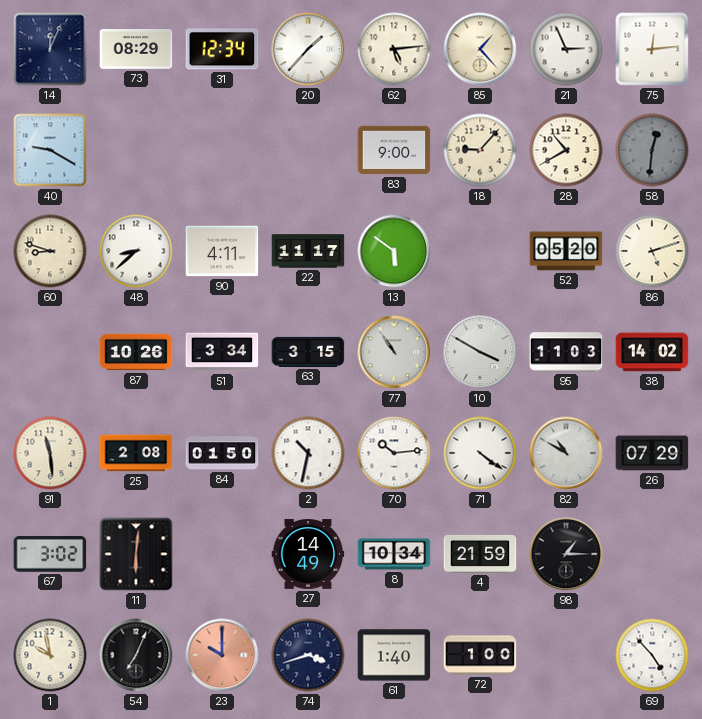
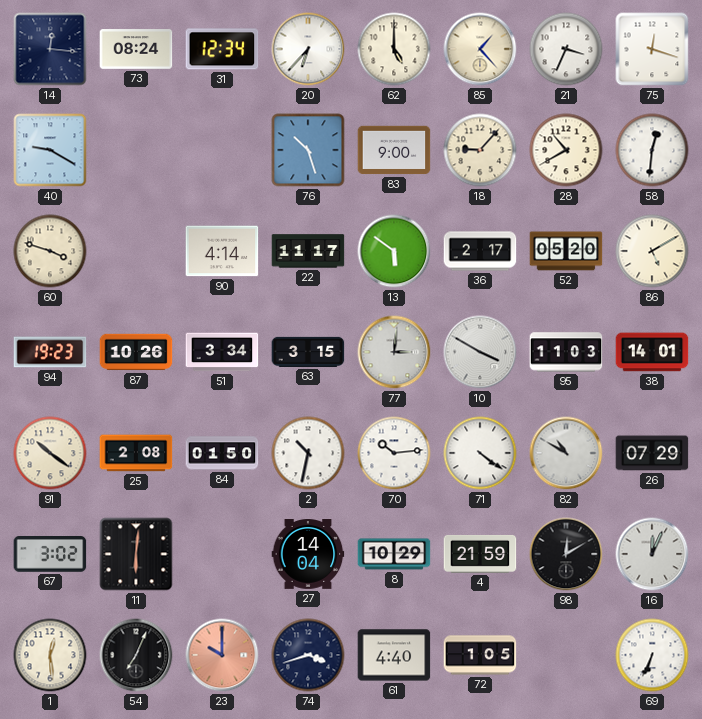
14: 12:04 -> 12:16 (50, 49)
73: 08:29 -> 08:24 (136, 49)
20: 1:37 -> 6:37 (308, 49)
62: 5:14 -> 5:00 (394, 49)
21: 2:56 -> 3:34 (566, 49)
75: 12:14 -> 12:18 (652, 49)
76: none -> 10:27 (308, 150)
58 dial: grey -> white (652, 150)
60: 8:48 -> 3:48 (50, 251)
48: 8:38 -> none (136, 251)
90: 4:11 -> 4:14 (222, 251)
36: none -> 2:17 (480, 251)
86: 5:12 -> 5:10 (652, 251)
94: none -> 19:23 (50, 352)
77: 10:54 -> 3:01 (394, 352)
38: 14:02 -> 14:01 (652, 352)
91: 11:29 -> 10:21 (50, 453)
27: 14:49 -> 14:04 (308, 555)
8: 10:34 -> 10:29 (394, 554)
98: 1:15 -> 12:10 (566, 554)
16: none -> 12:04 (652, 554)
1: 9:58 -> 12:29 (50, 655)
61: 1:40 -> 4:40 (394, 655)
72: 1:00 -> 1:05 (480, 655)
69: 4:53 -> 6:34 (652, 655)
